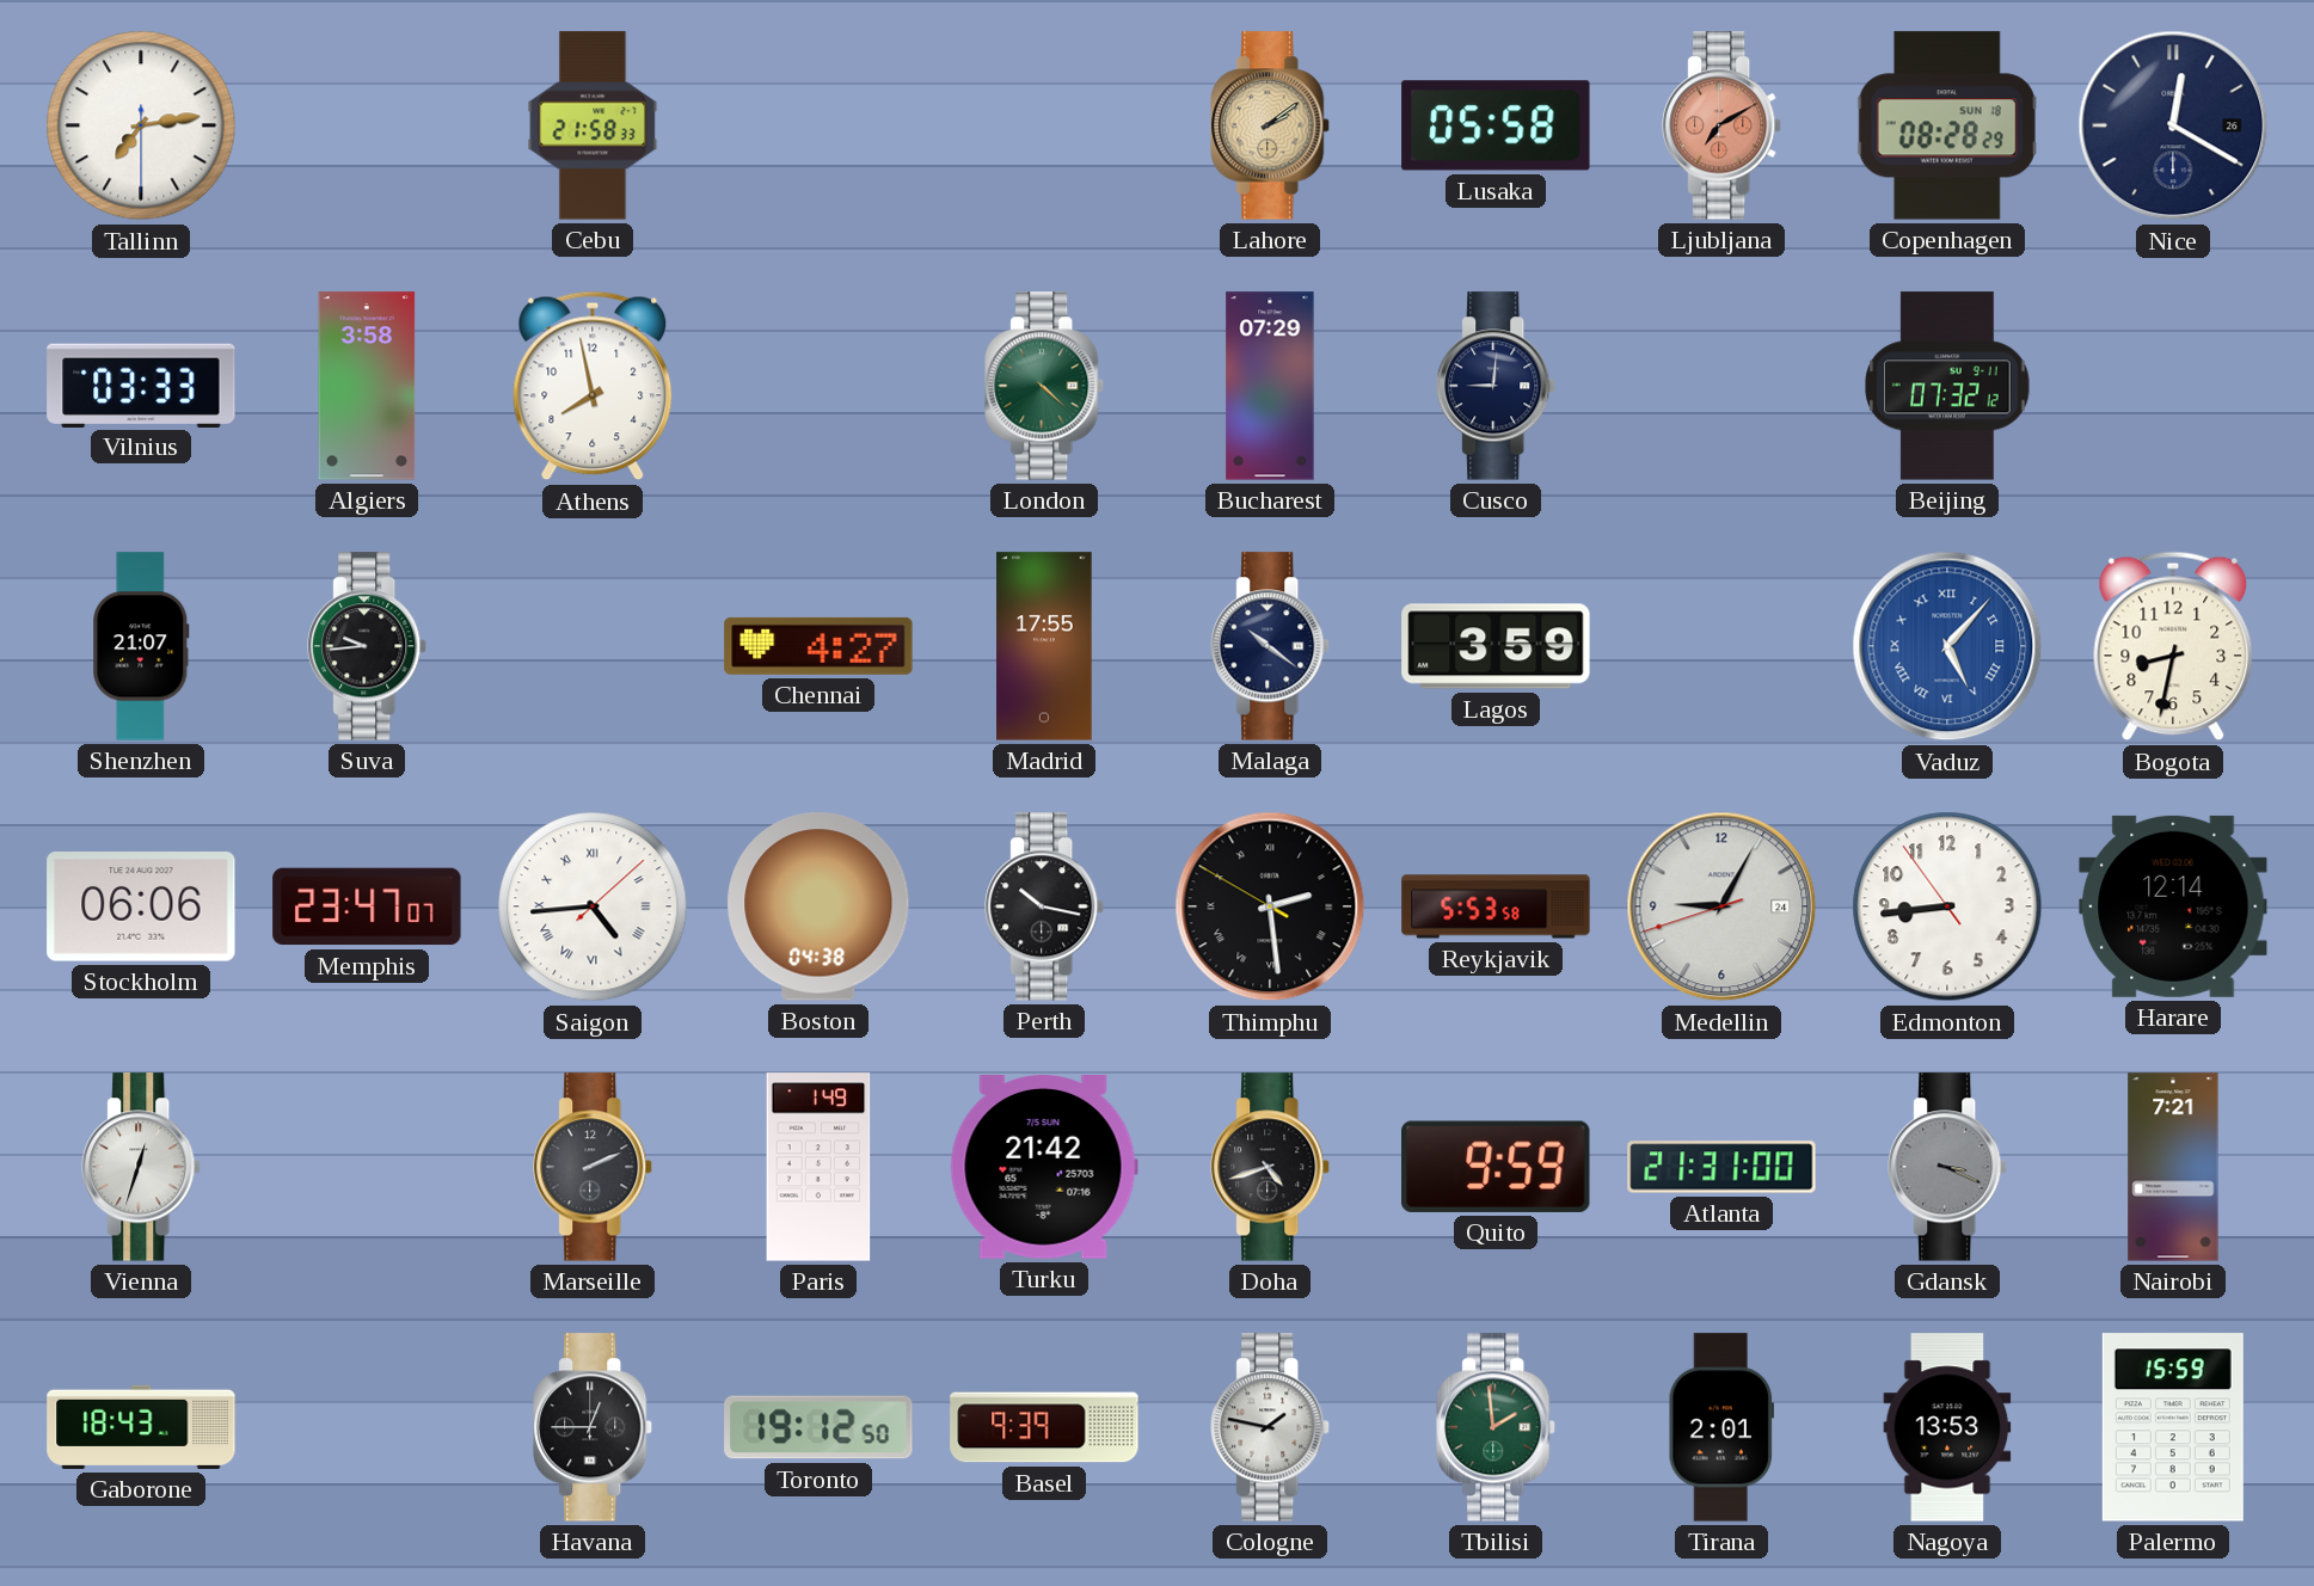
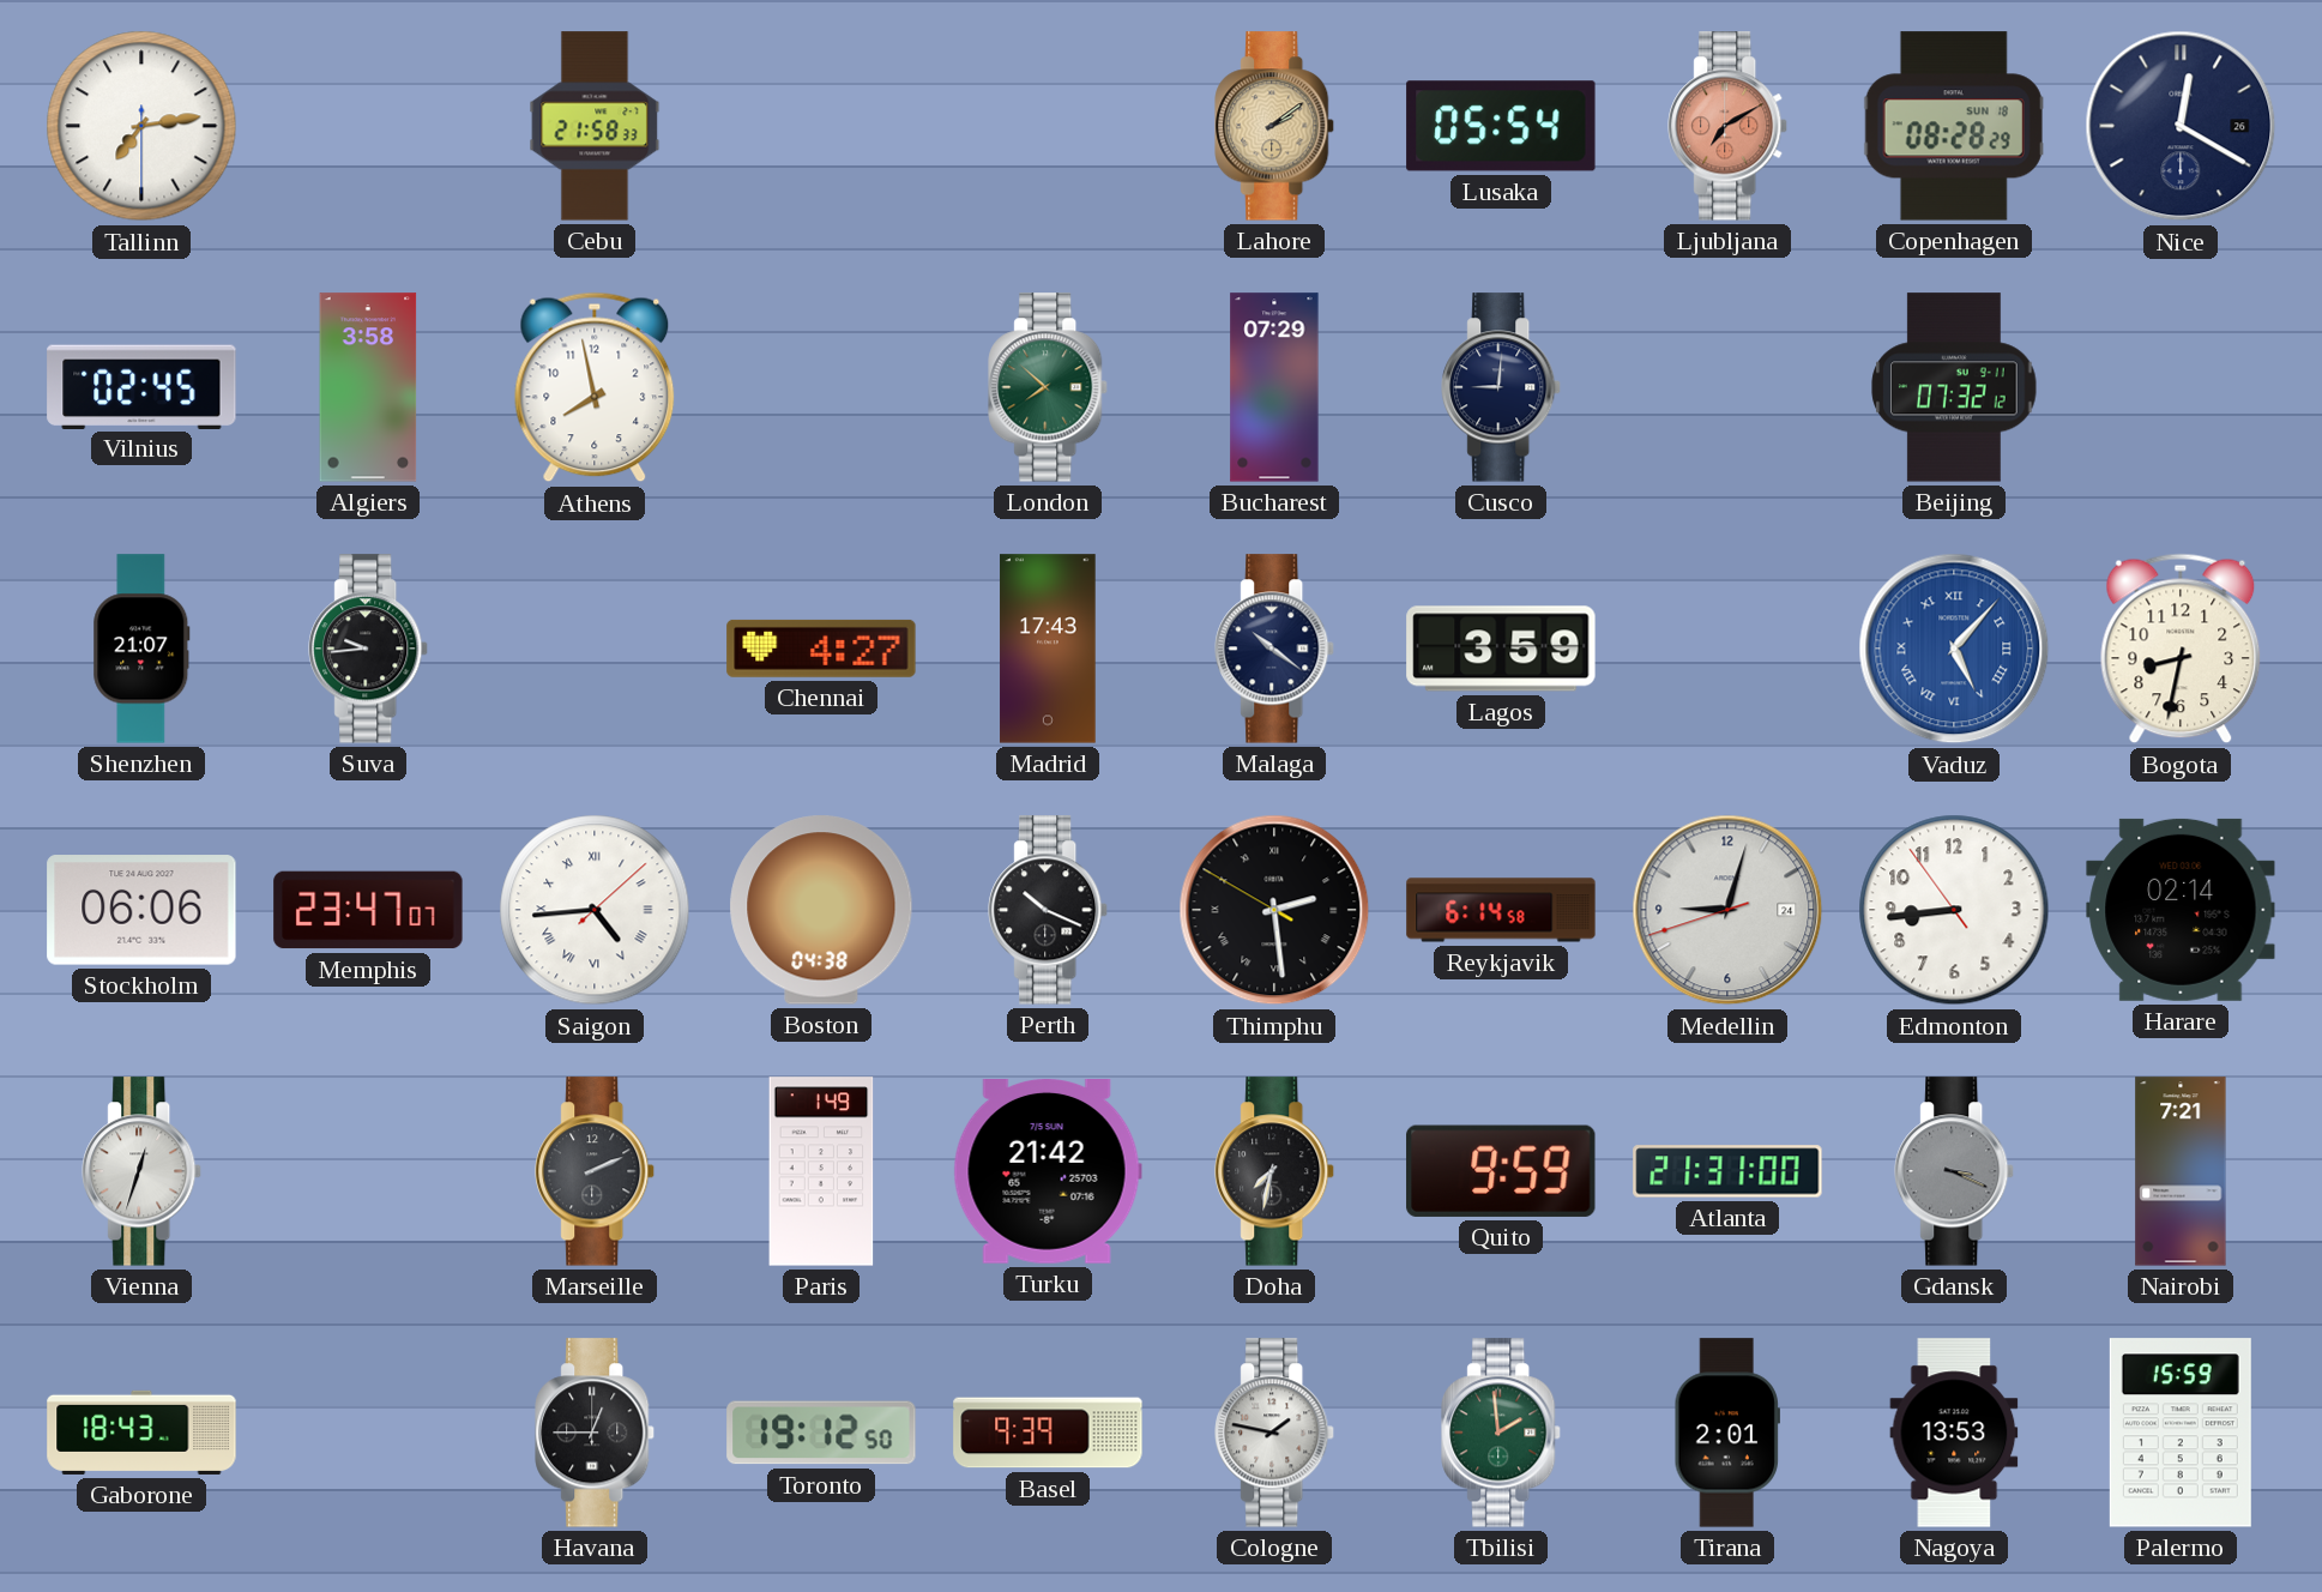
Lusaka: 05:58 -> 05:54 (1501, 126)
Vilnius: 03:33 -> 02:45 (141, 386)
London: 4:22 -> 7:52 (1049, 387)
Madrid: 17:55 -> 17:43 (1048, 649)
Perth: 10:17 -> 10:19 (1049, 910)
Reykjavik: 5:53 -> 6:14 (1501, 910)
Medellin: 9:04 -> 9:02 (1727, 910)
Harare: 12:14 -> 02:14 (2181, 910)
Doha: 4:42 -> 7:32 (1275, 1171)
